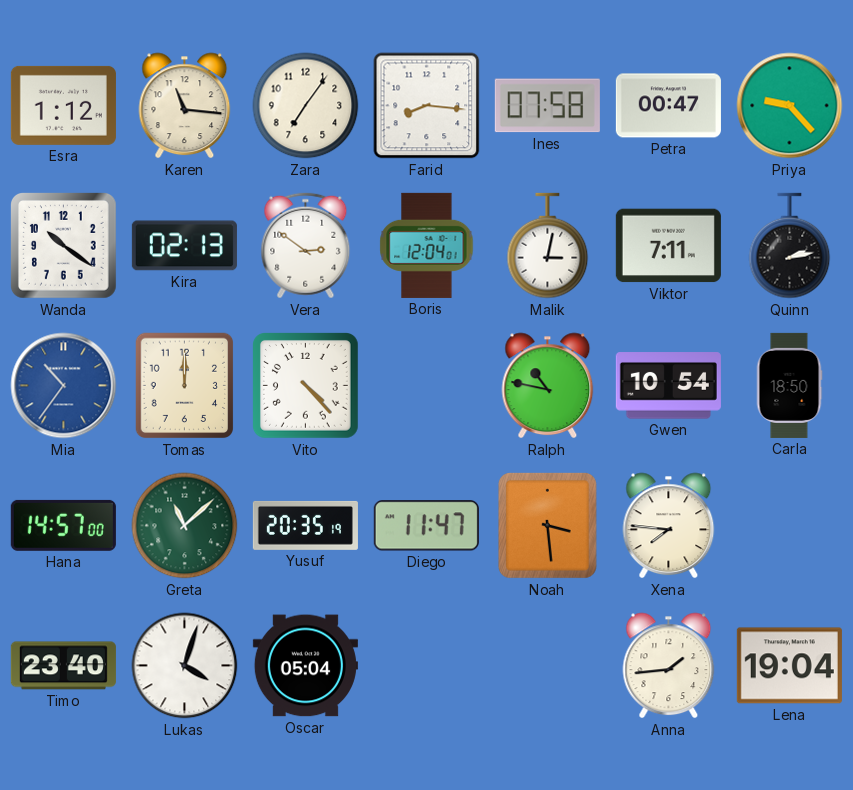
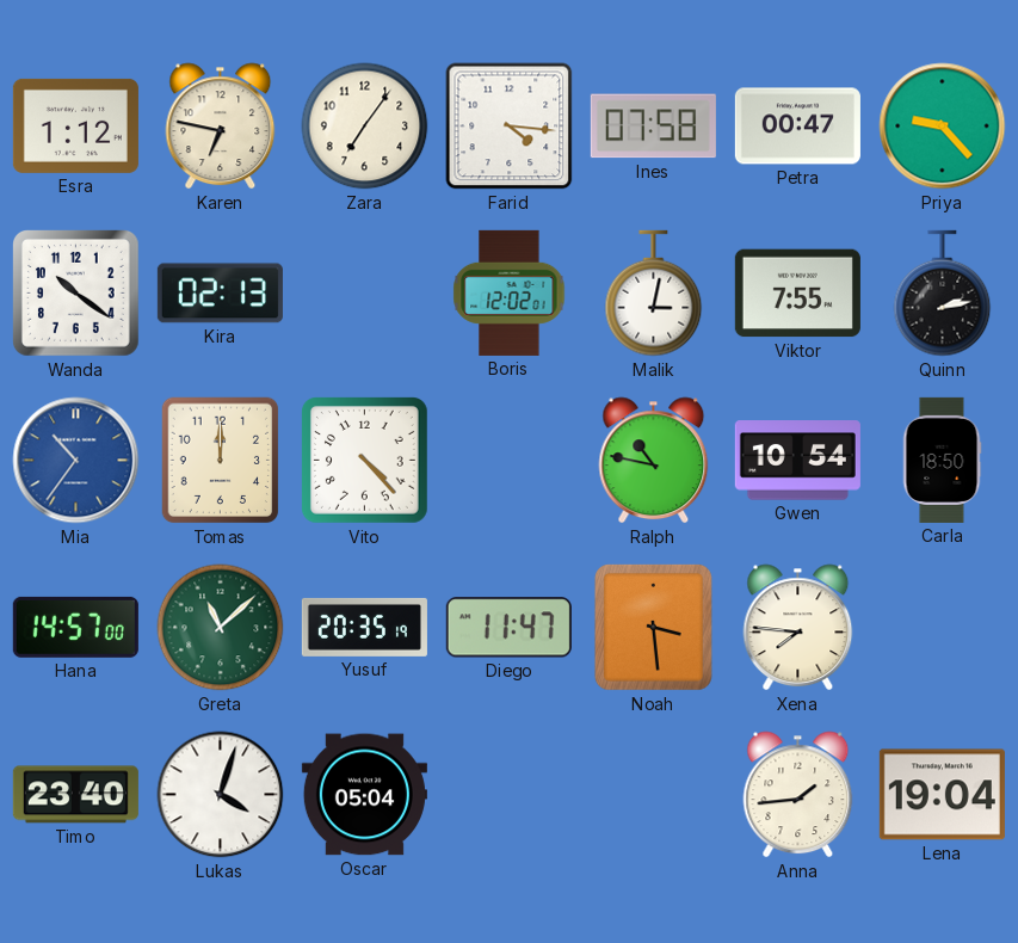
Karen: 11:16 -> 6:47 (221, 127)
Farid: 8:16 -> 4:16 (510, 127)
Vera: 2:51 -> none (306, 246)
Boris: 12:04 -> 12:02 (510, 292)
Viktor: 7:11 -> 7:55 (797, 294)
